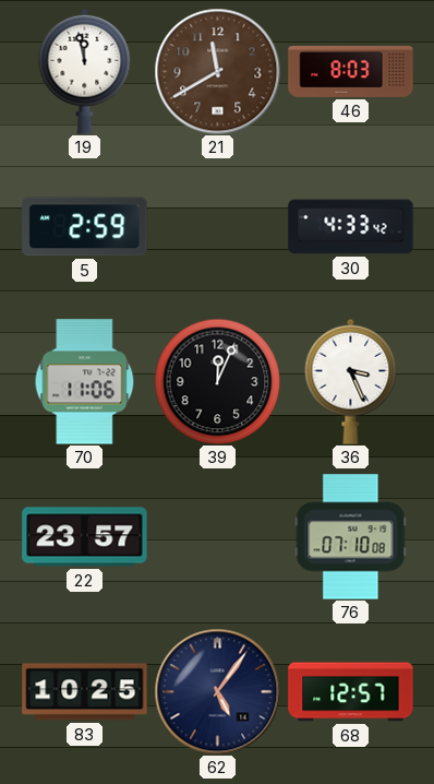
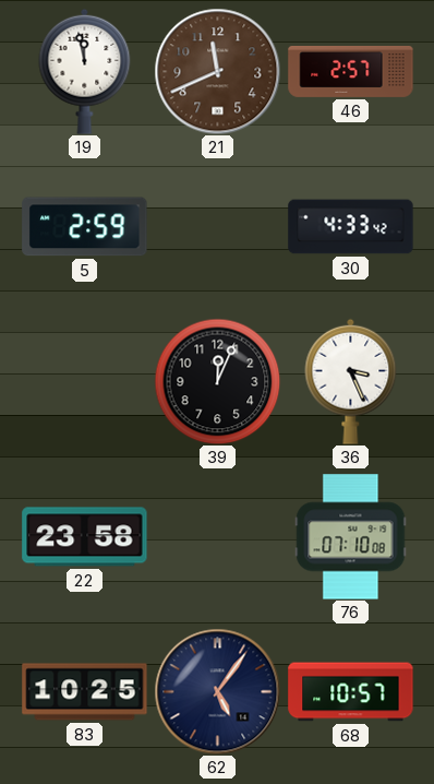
21: 11:40 -> 11:41 (217, 71)
46: 8:03 -> 2:57 (351, 71)
70: 11:06 -> none (85, 382)
22: 23:57 -> 23:58 (85, 537)
68: 12:57 -> 10:57 (351, 692)
